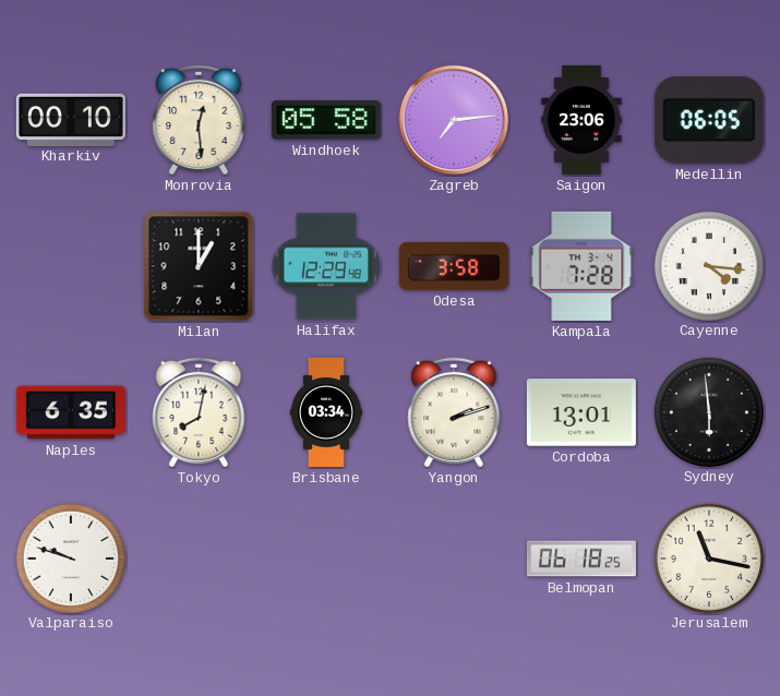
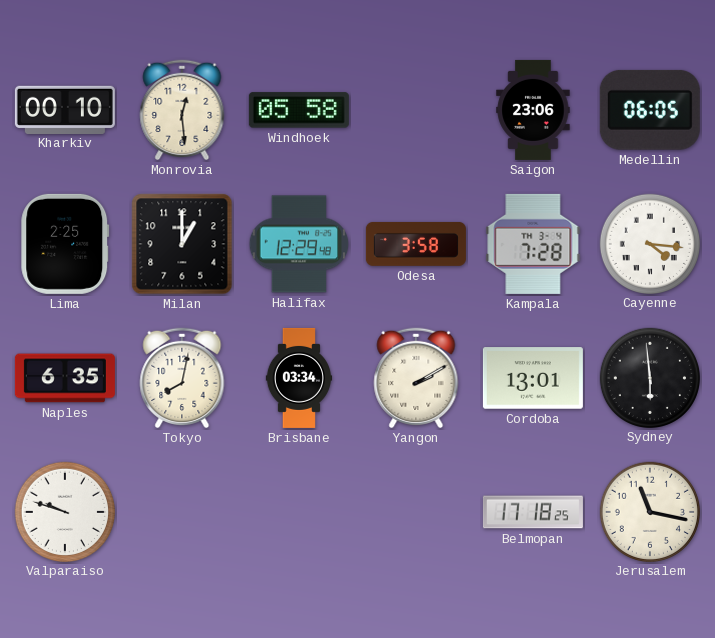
Zagreb: 7:14 -> none (454, 120)
Lima: none -> 2:25 (65, 244)
Yangon: 2:12 -> 2:10 (416, 378)
Belmopan: 06:18 -> 17:18 (533, 512)
